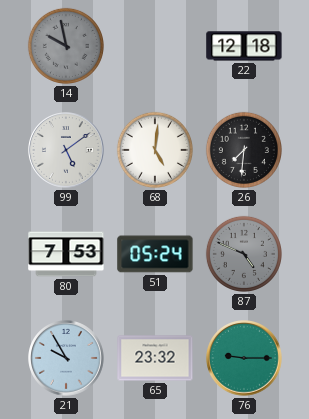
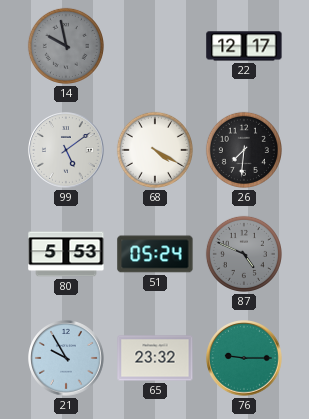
22: 12:18 -> 12:17 (244, 46)
68: 5:01 -> 4:20 (155, 150)
80: 7:53 -> 5:53 (66, 254)
